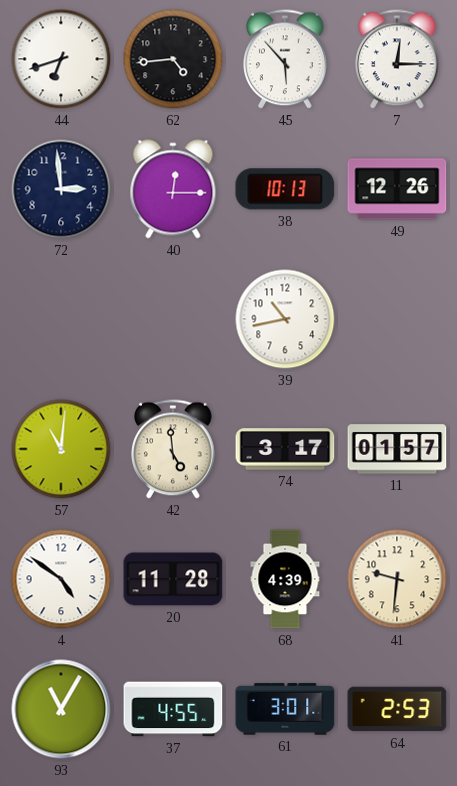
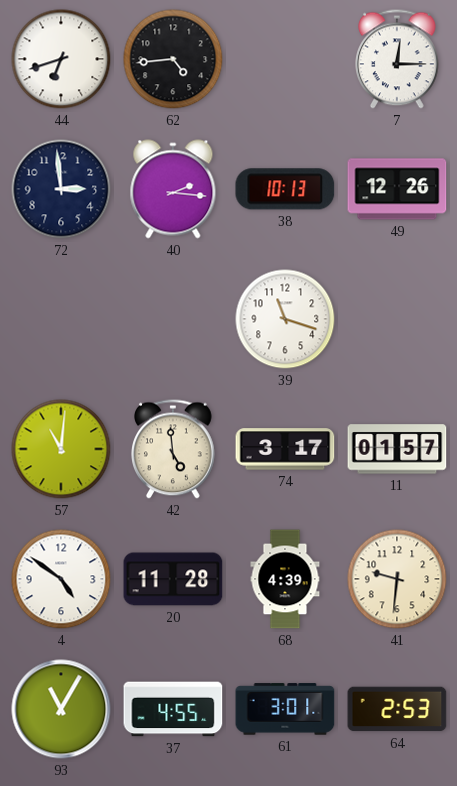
45: 5:53 -> none (286, 59)
40: 12:15 -> 2:16 (173, 189)
39: 10:43 -> 11:18 (285, 319)
